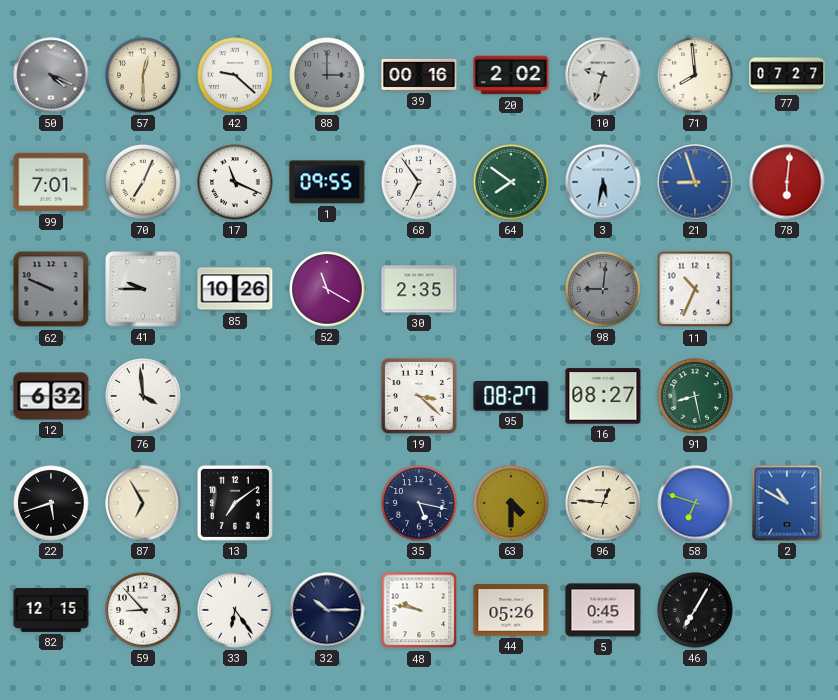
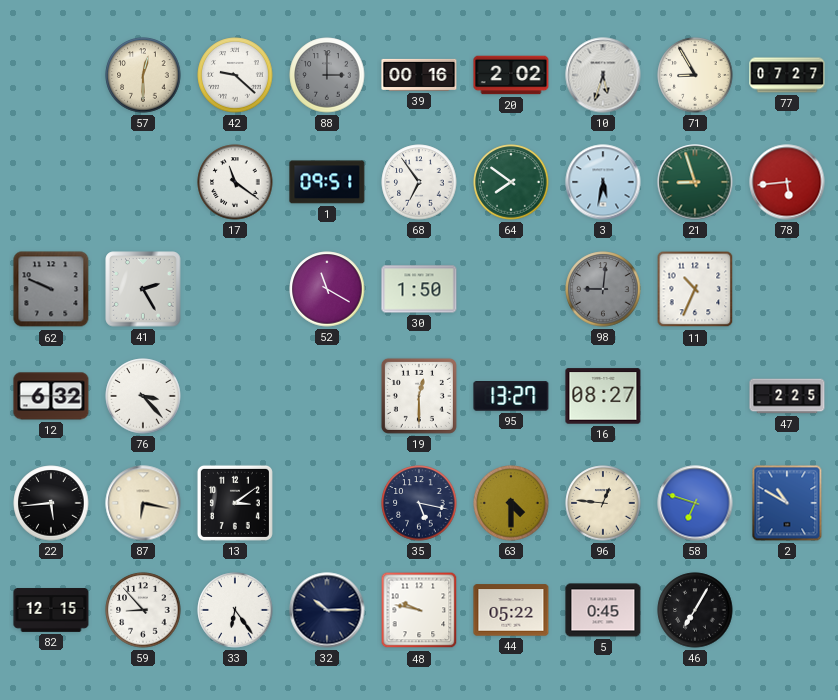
50: 4:19 -> none (51, 75)
10: 9:33 -> 5:33 (603, 75)
71: 7:59 -> 8:55 (695, 75)
99: 7:01 -> none (51, 182)
70: 7:04 -> none (143, 182)
17: 11:19 -> 11:21 (235, 182)
1: 09:55 -> 09:51 (327, 182)
21 dial: blue -> green (695, 182)
78: 6:01 -> 5:44 (787, 182)
41: 9:45 -> 2:25 (143, 289)
85: 10:26 -> none (235, 289)
30: 2:35 -> 1:50 (419, 289)
76: 3:59 -> 3:23 (143, 396)
19: 3:22 -> 12:30 (419, 396)
95: 08:27 -> 13:27 (511, 396)
91: 8:28 -> none (695, 396)
47: none -> 2:25 (787, 396)
22: 5:42 -> 5:44 (51, 503)
87: 6:55 -> 6:17 (143, 503)
13: 7:09 -> 3:09 (235, 503)
44: 05:26 -> 05:22 (511, 610)
